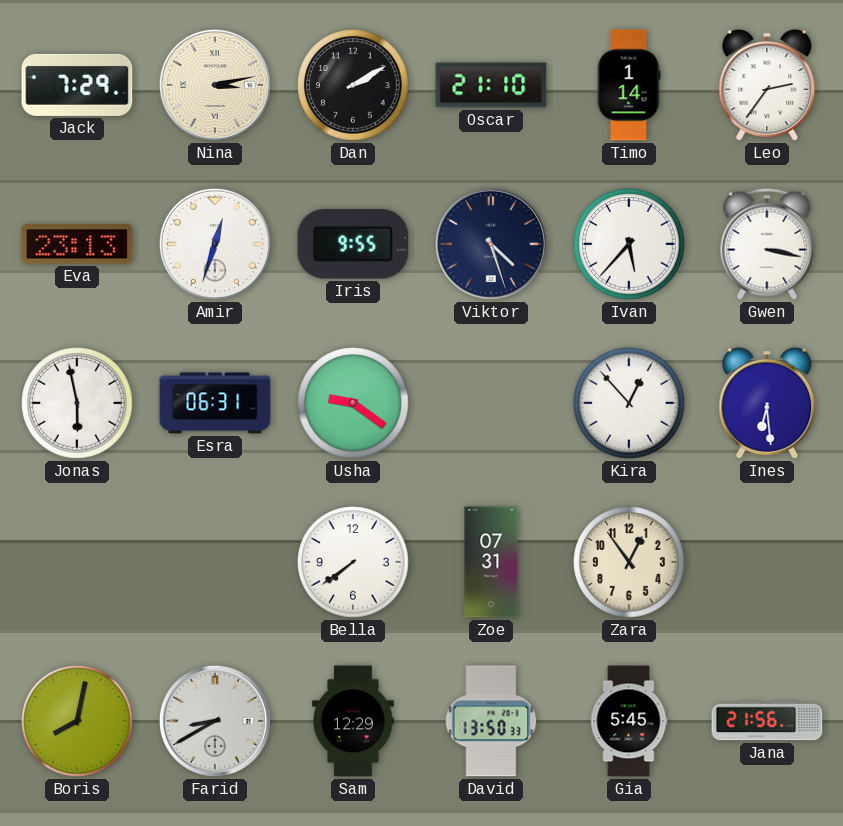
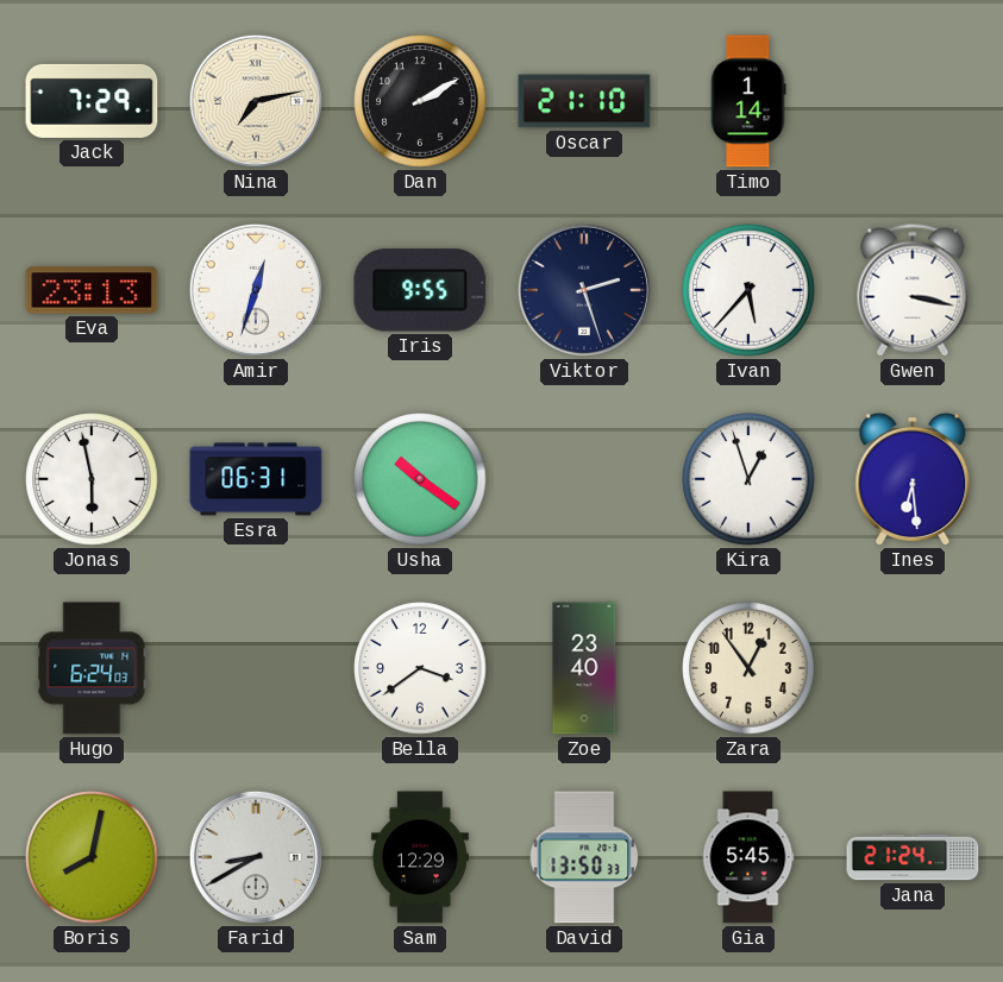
Nina: 3:13 -> 7:13 (256, 101)
Leo: 2:36 -> none (767, 85)
Viktor: 4:27 -> 2:27 (584, 290)
Usha: 9:21 -> 10:21 (420, 479)
Kira: 12:53 -> 12:57 (748, 479)
Hugo: none -> 6:24 (92, 668)
Bella: 7:39 -> 3:39 (420, 668)
Zoe: 07:31 -> 23:40 (584, 668)
Jana: 21:56 -> 21:24 (913, 857)
